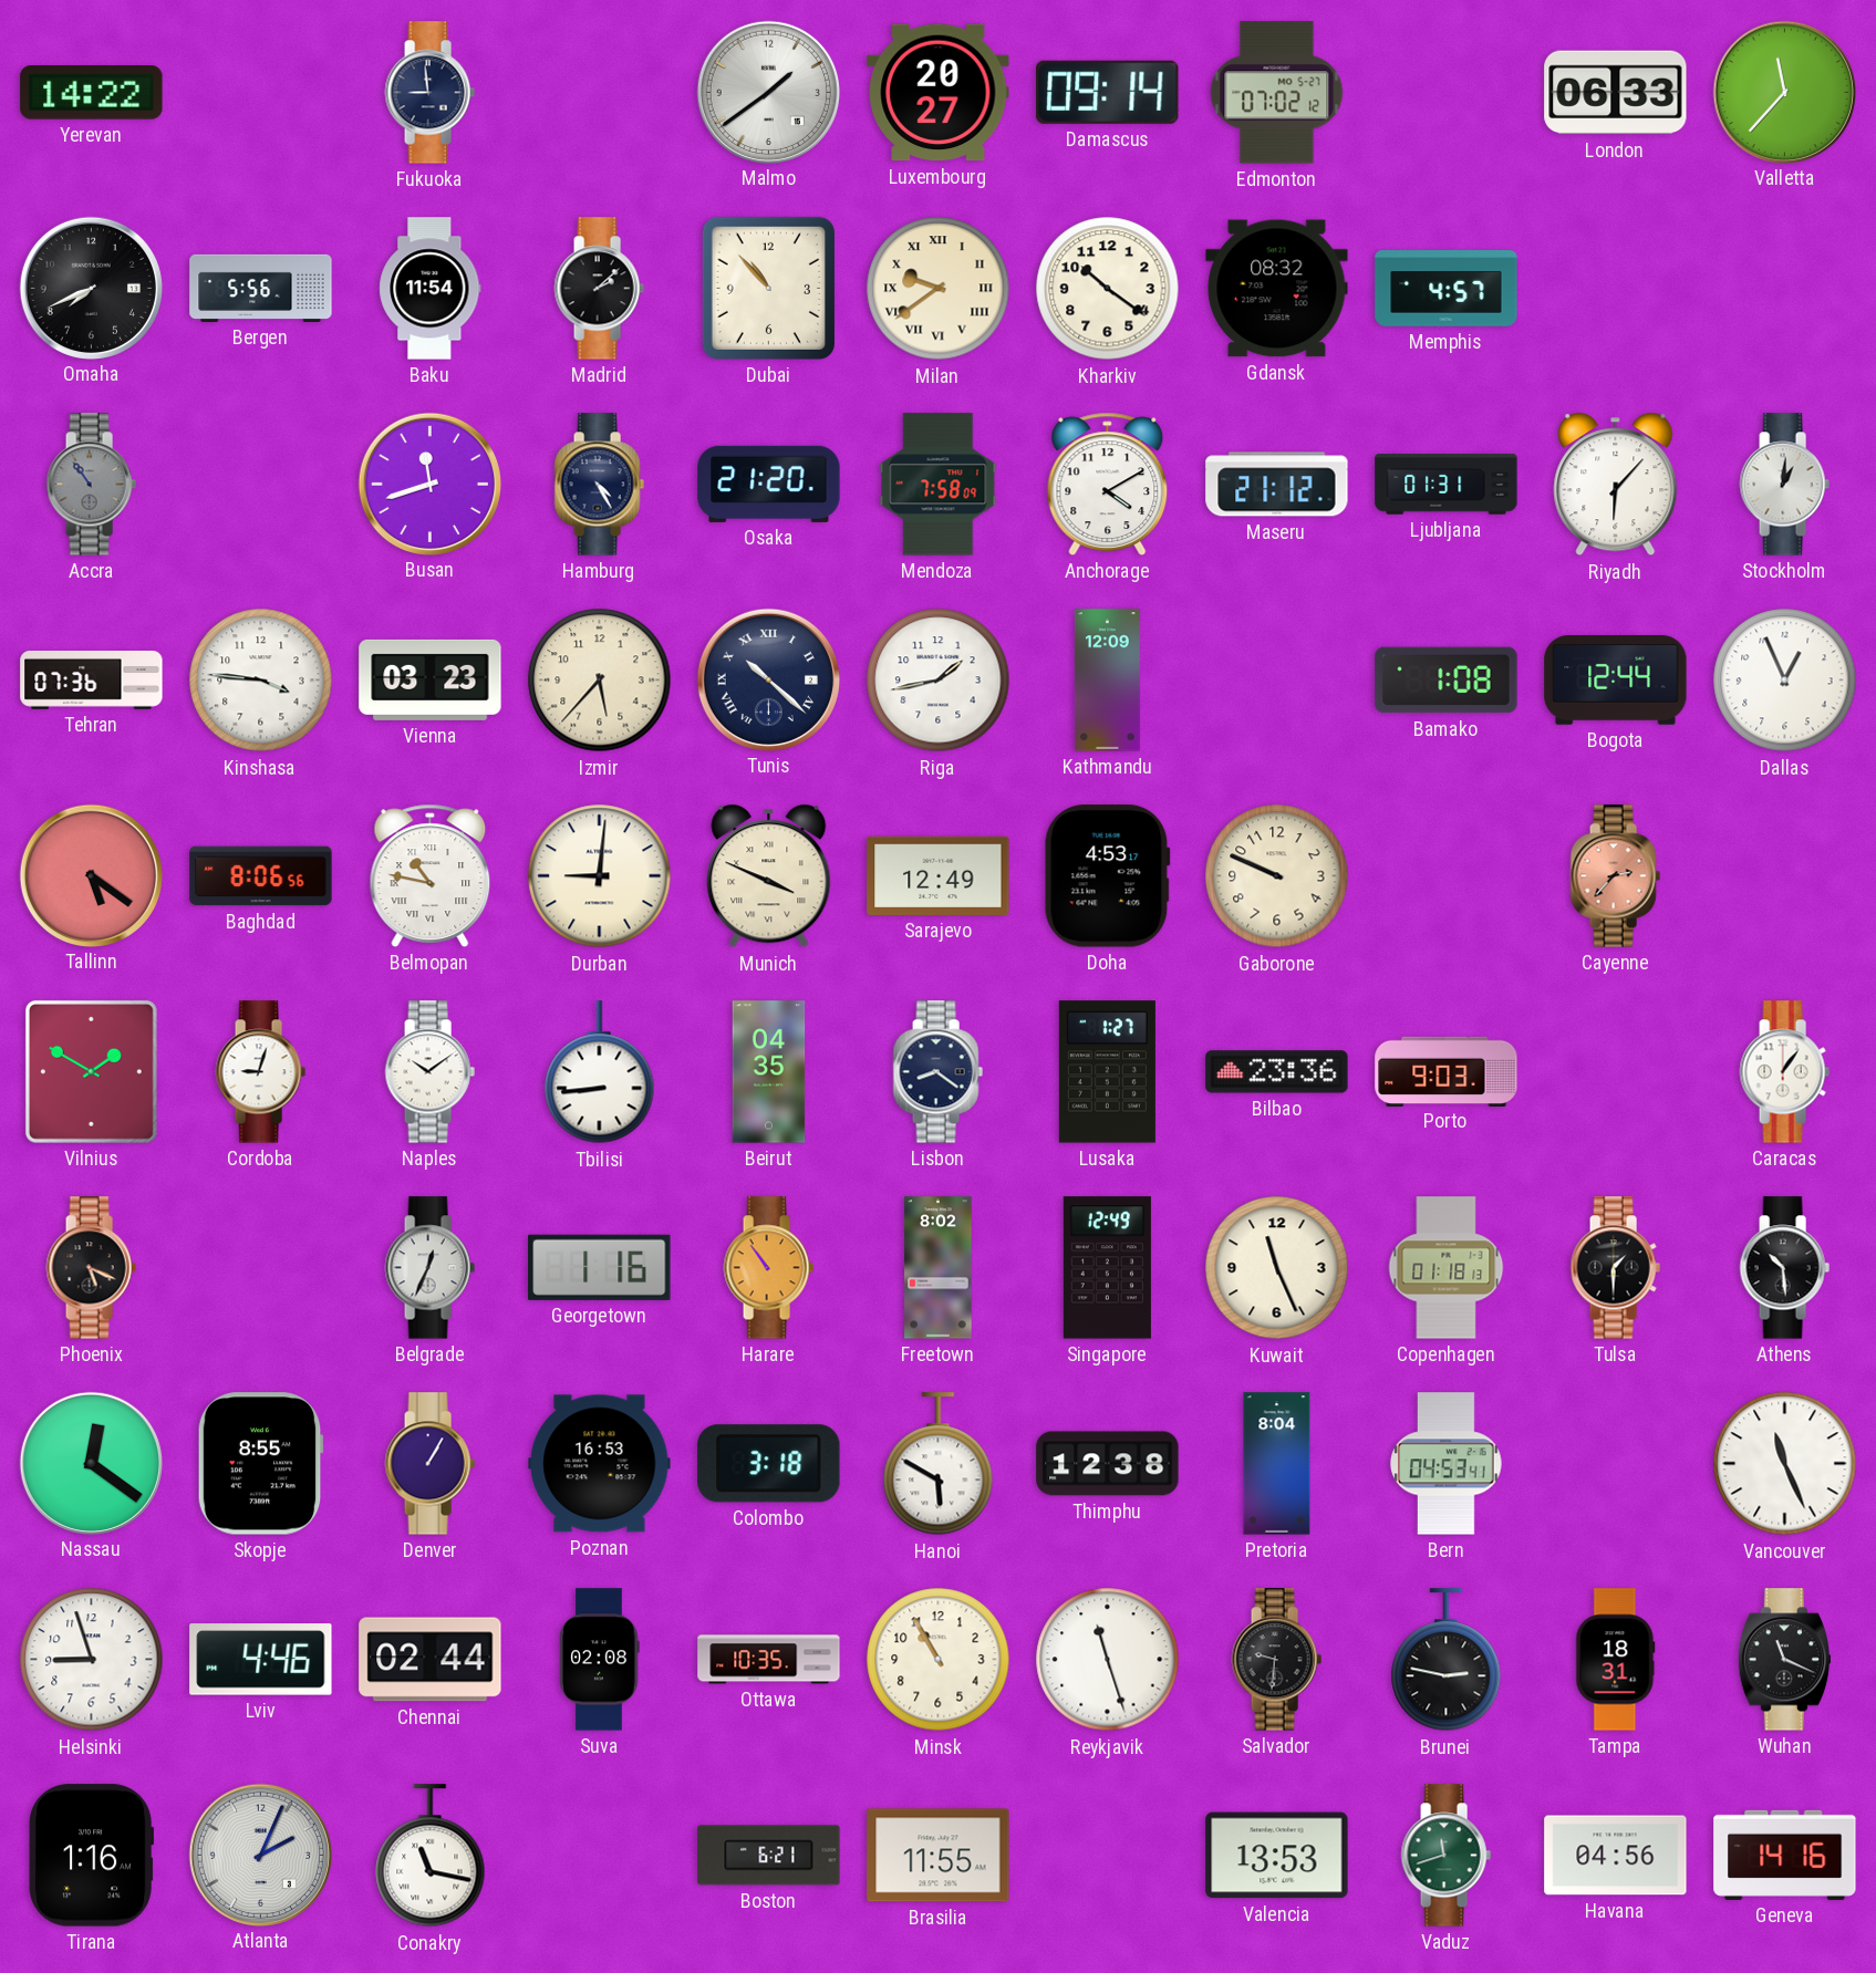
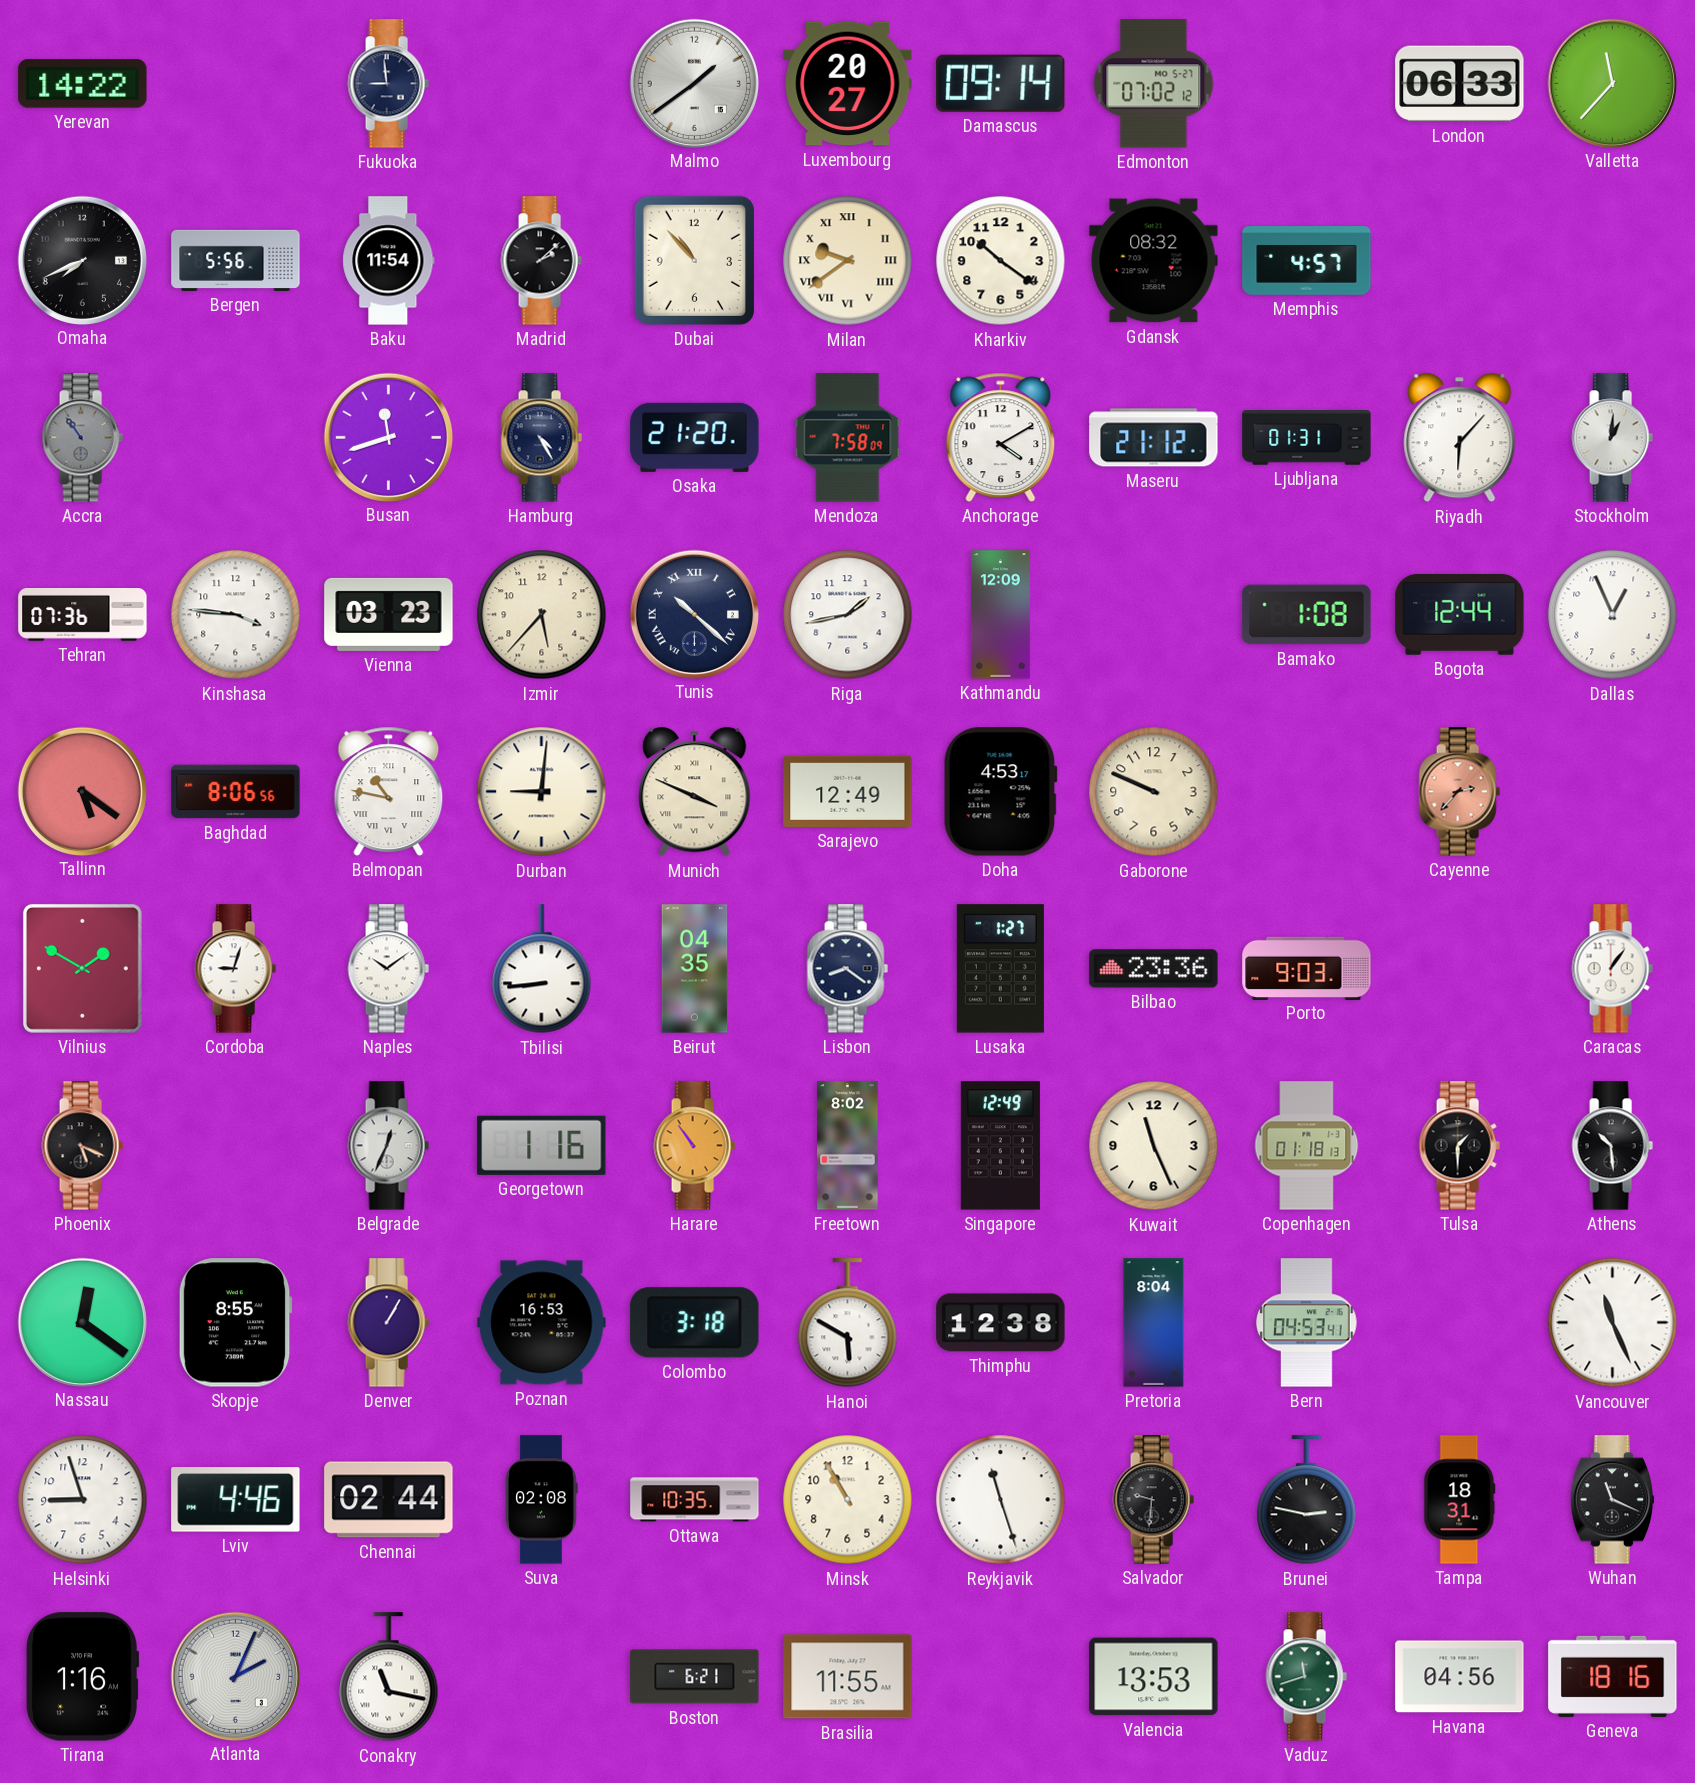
Geneva: 14:16 -> 18:16 (1613, 1676)
